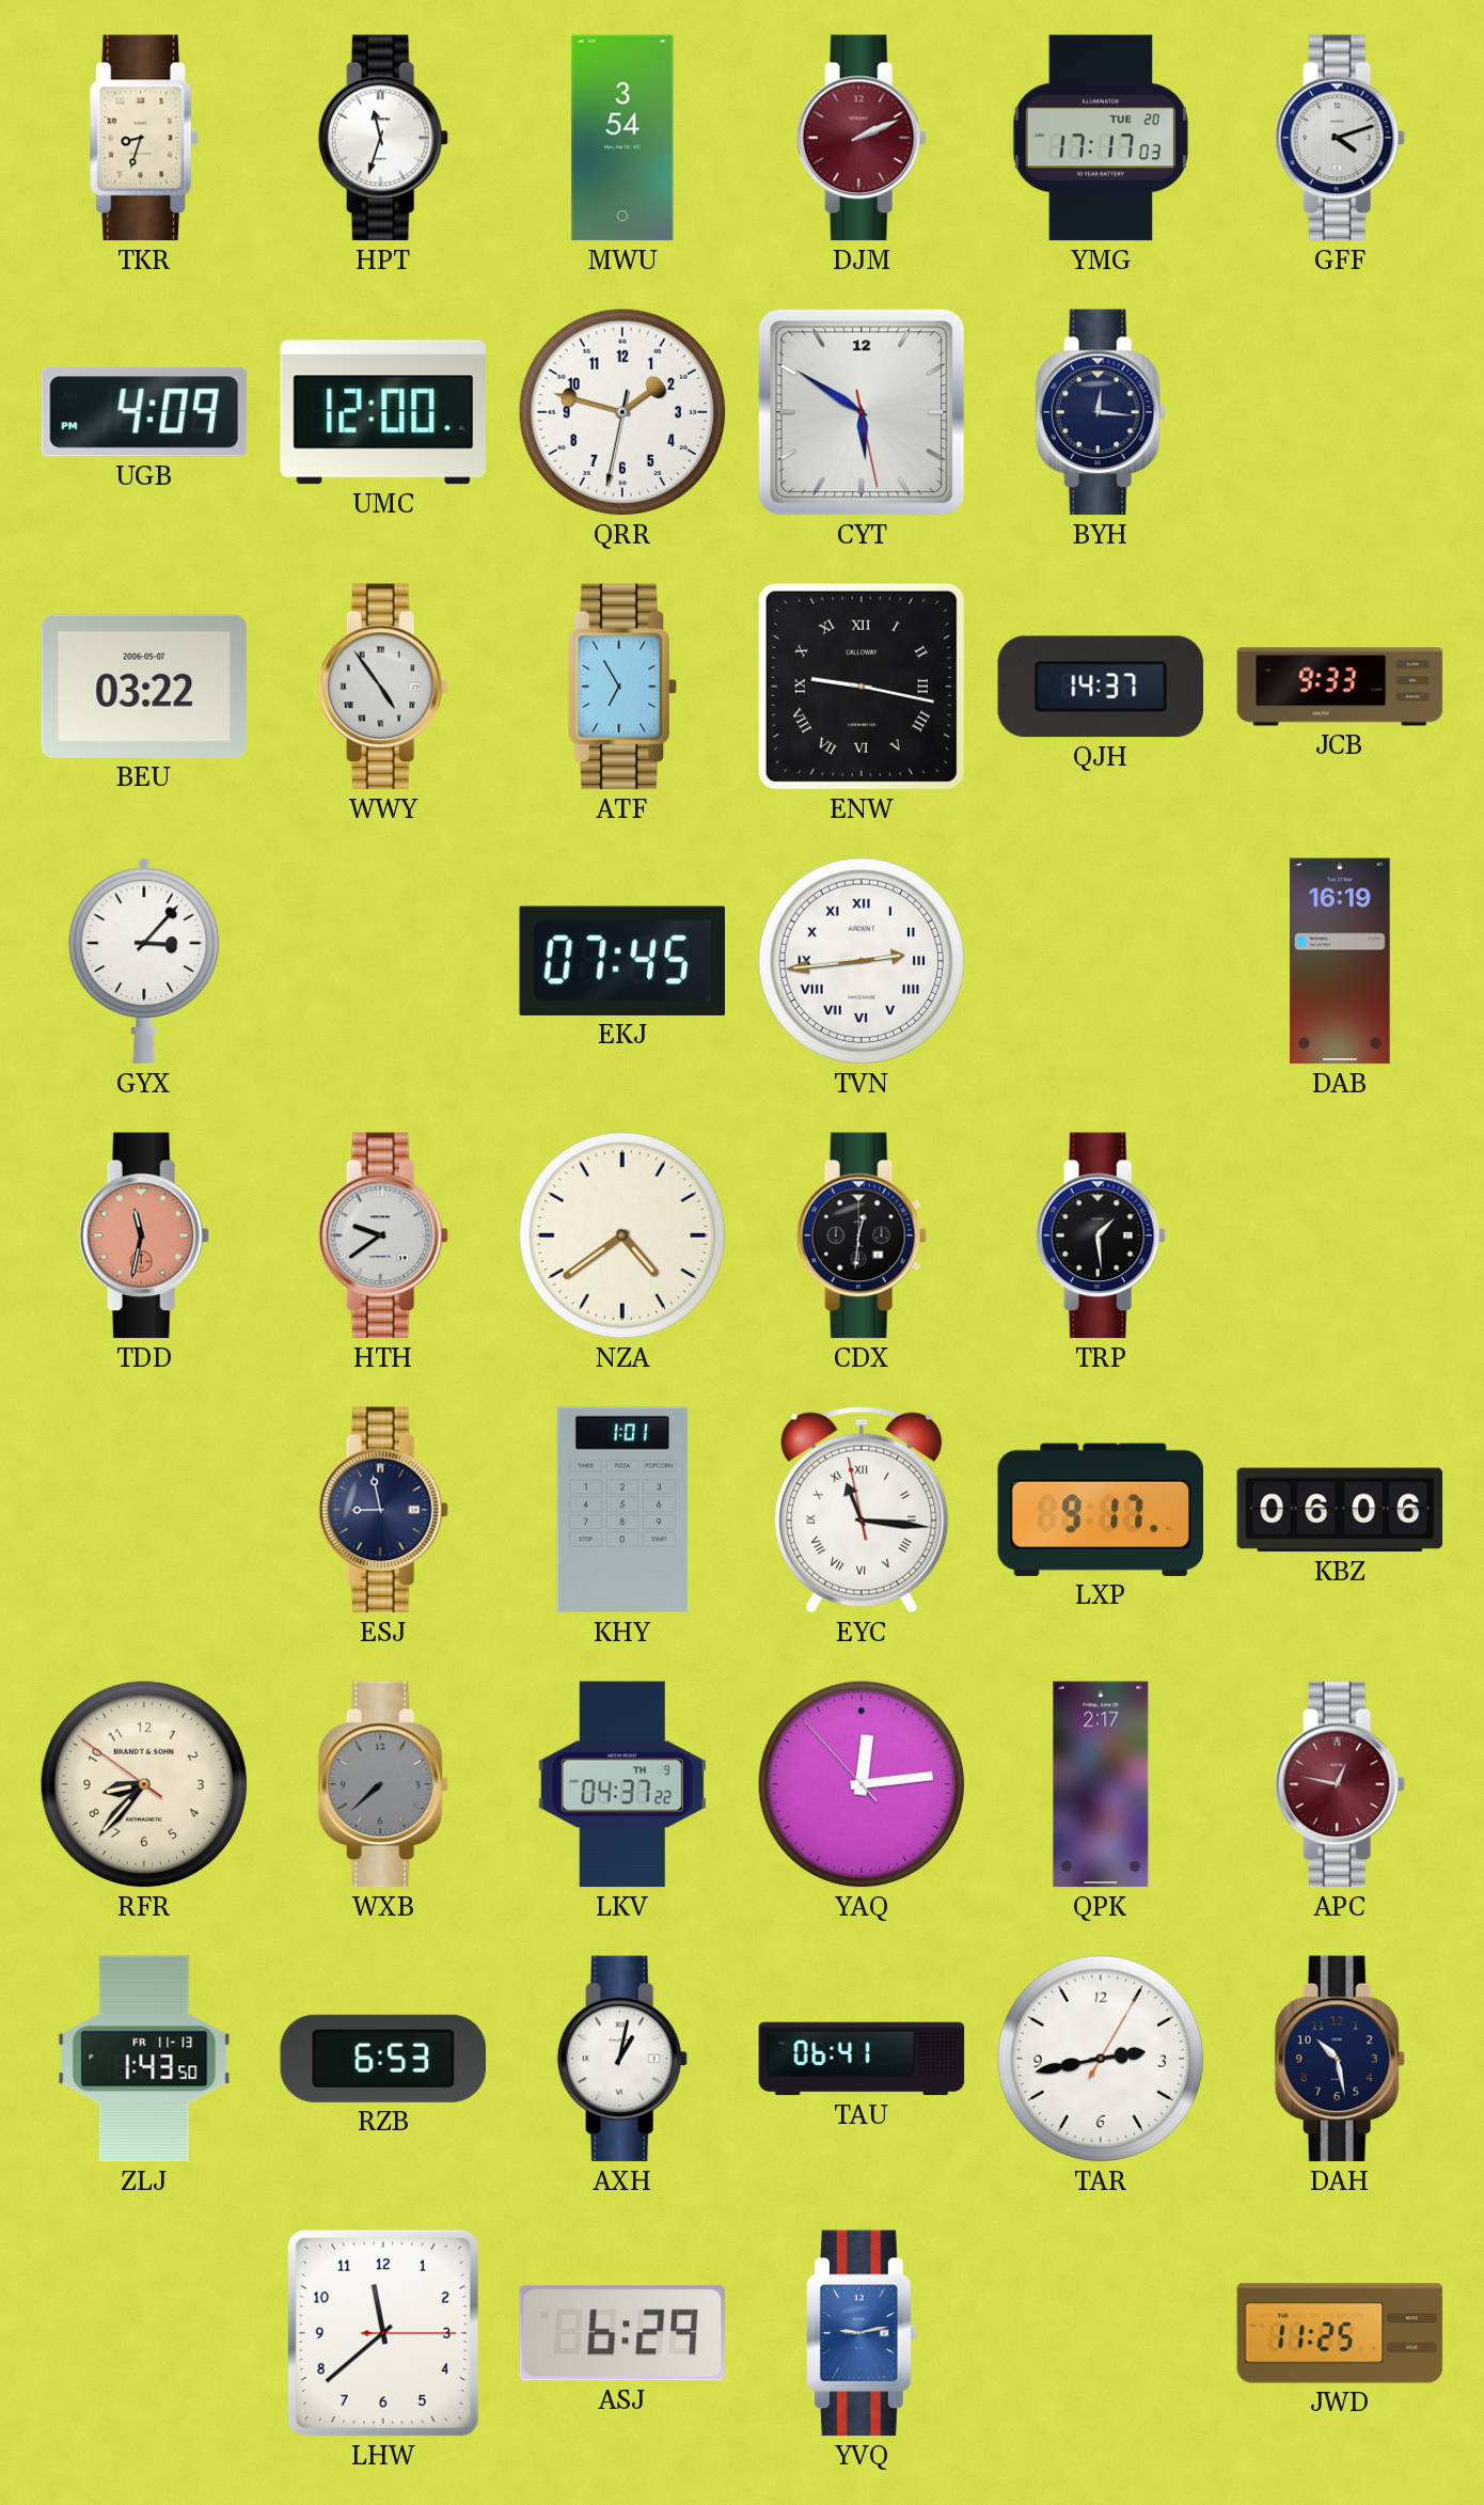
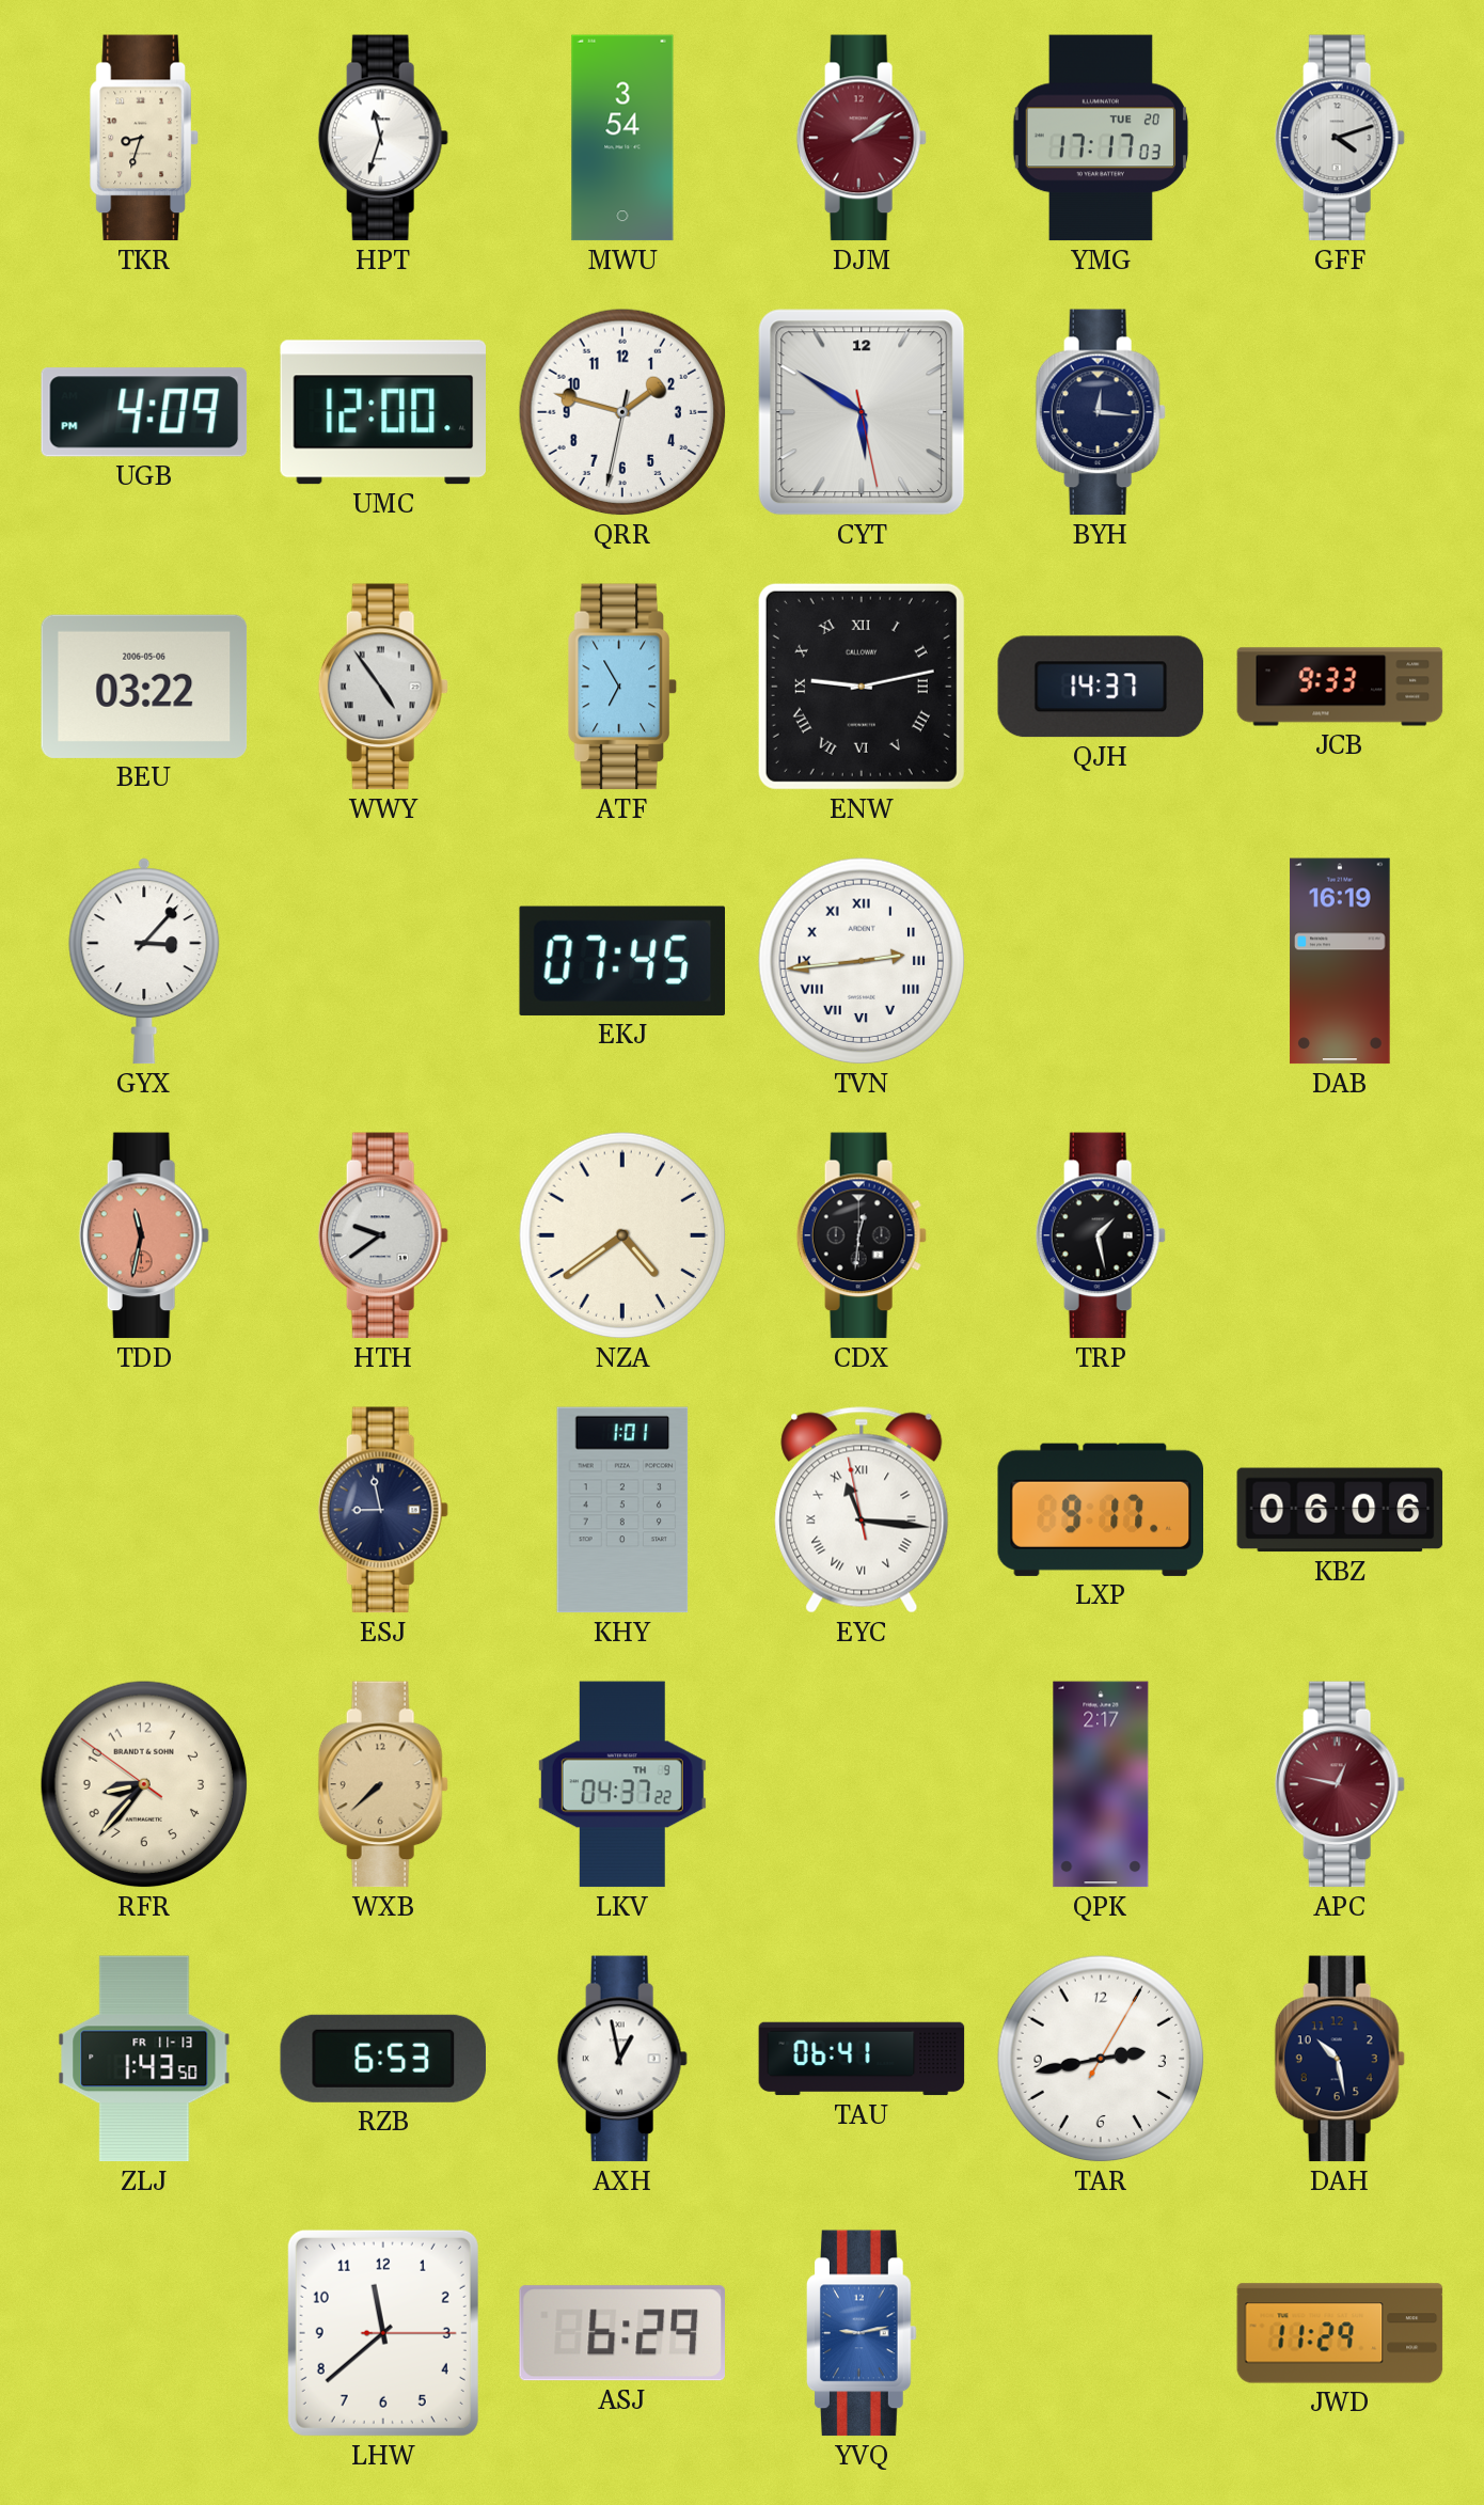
DJM: 2:11 -> 2:09 (862, 138)
BEU date: 2006-05-07 -> 2006-05-06 (144, 687)
ENW: 9:17 -> 9:13 (862, 687)
TRP: 1:29 -> 1:28 (1101, 1235)
WXB dial: grey -> champagne (383, 1784)
YAQ: 12:13 -> none (862, 1784)
AXH: 1:02 -> 12:58 (622, 2059)
JWD: 11:25 -> 11:29 (1340, 2333)
